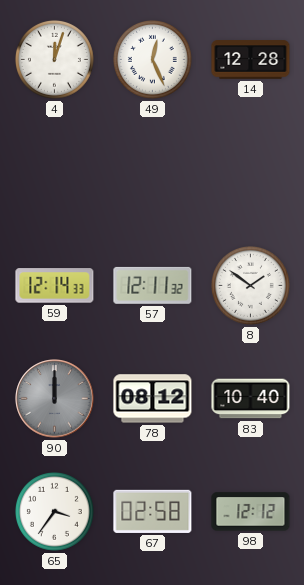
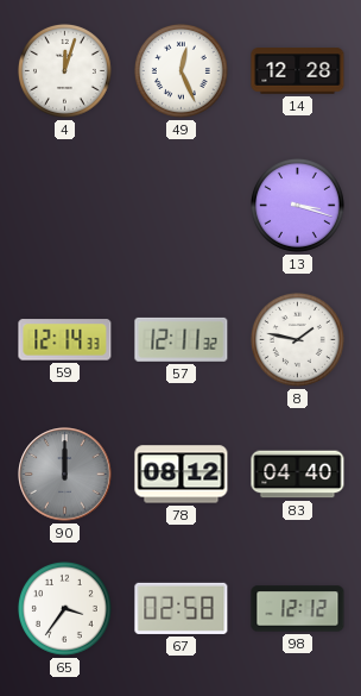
13: none -> 3:18 (297, 205)
8: 1:51 -> 1:47 (297, 339)
83: 10:40 -> 04:40 (298, 475)
